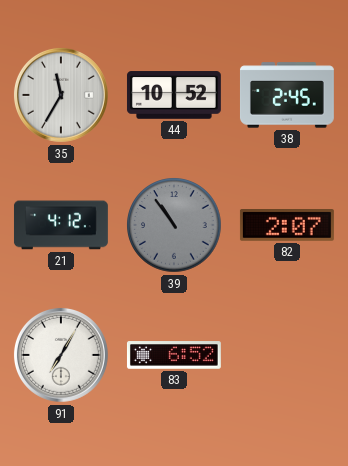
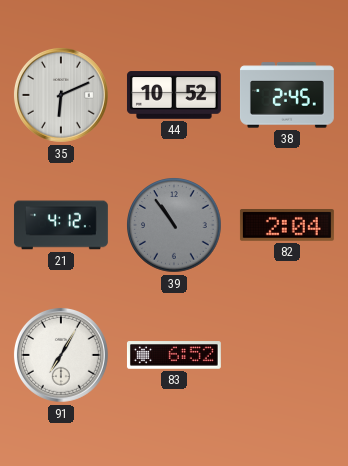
35: 11:35 -> 6:11 (61, 95)
82: 2:07 -> 2:04 (287, 225)
